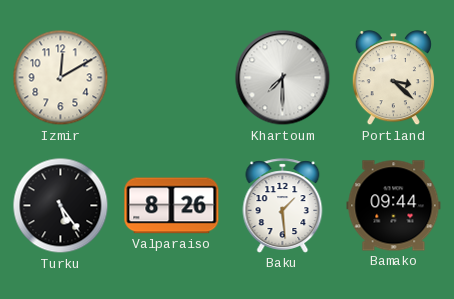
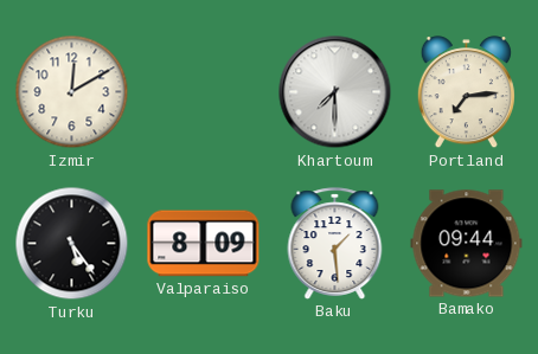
Portland: 3:22 -> 7:14 (466, 92)
Valparaiso: 8:26 -> 8:09 (204, 244)
